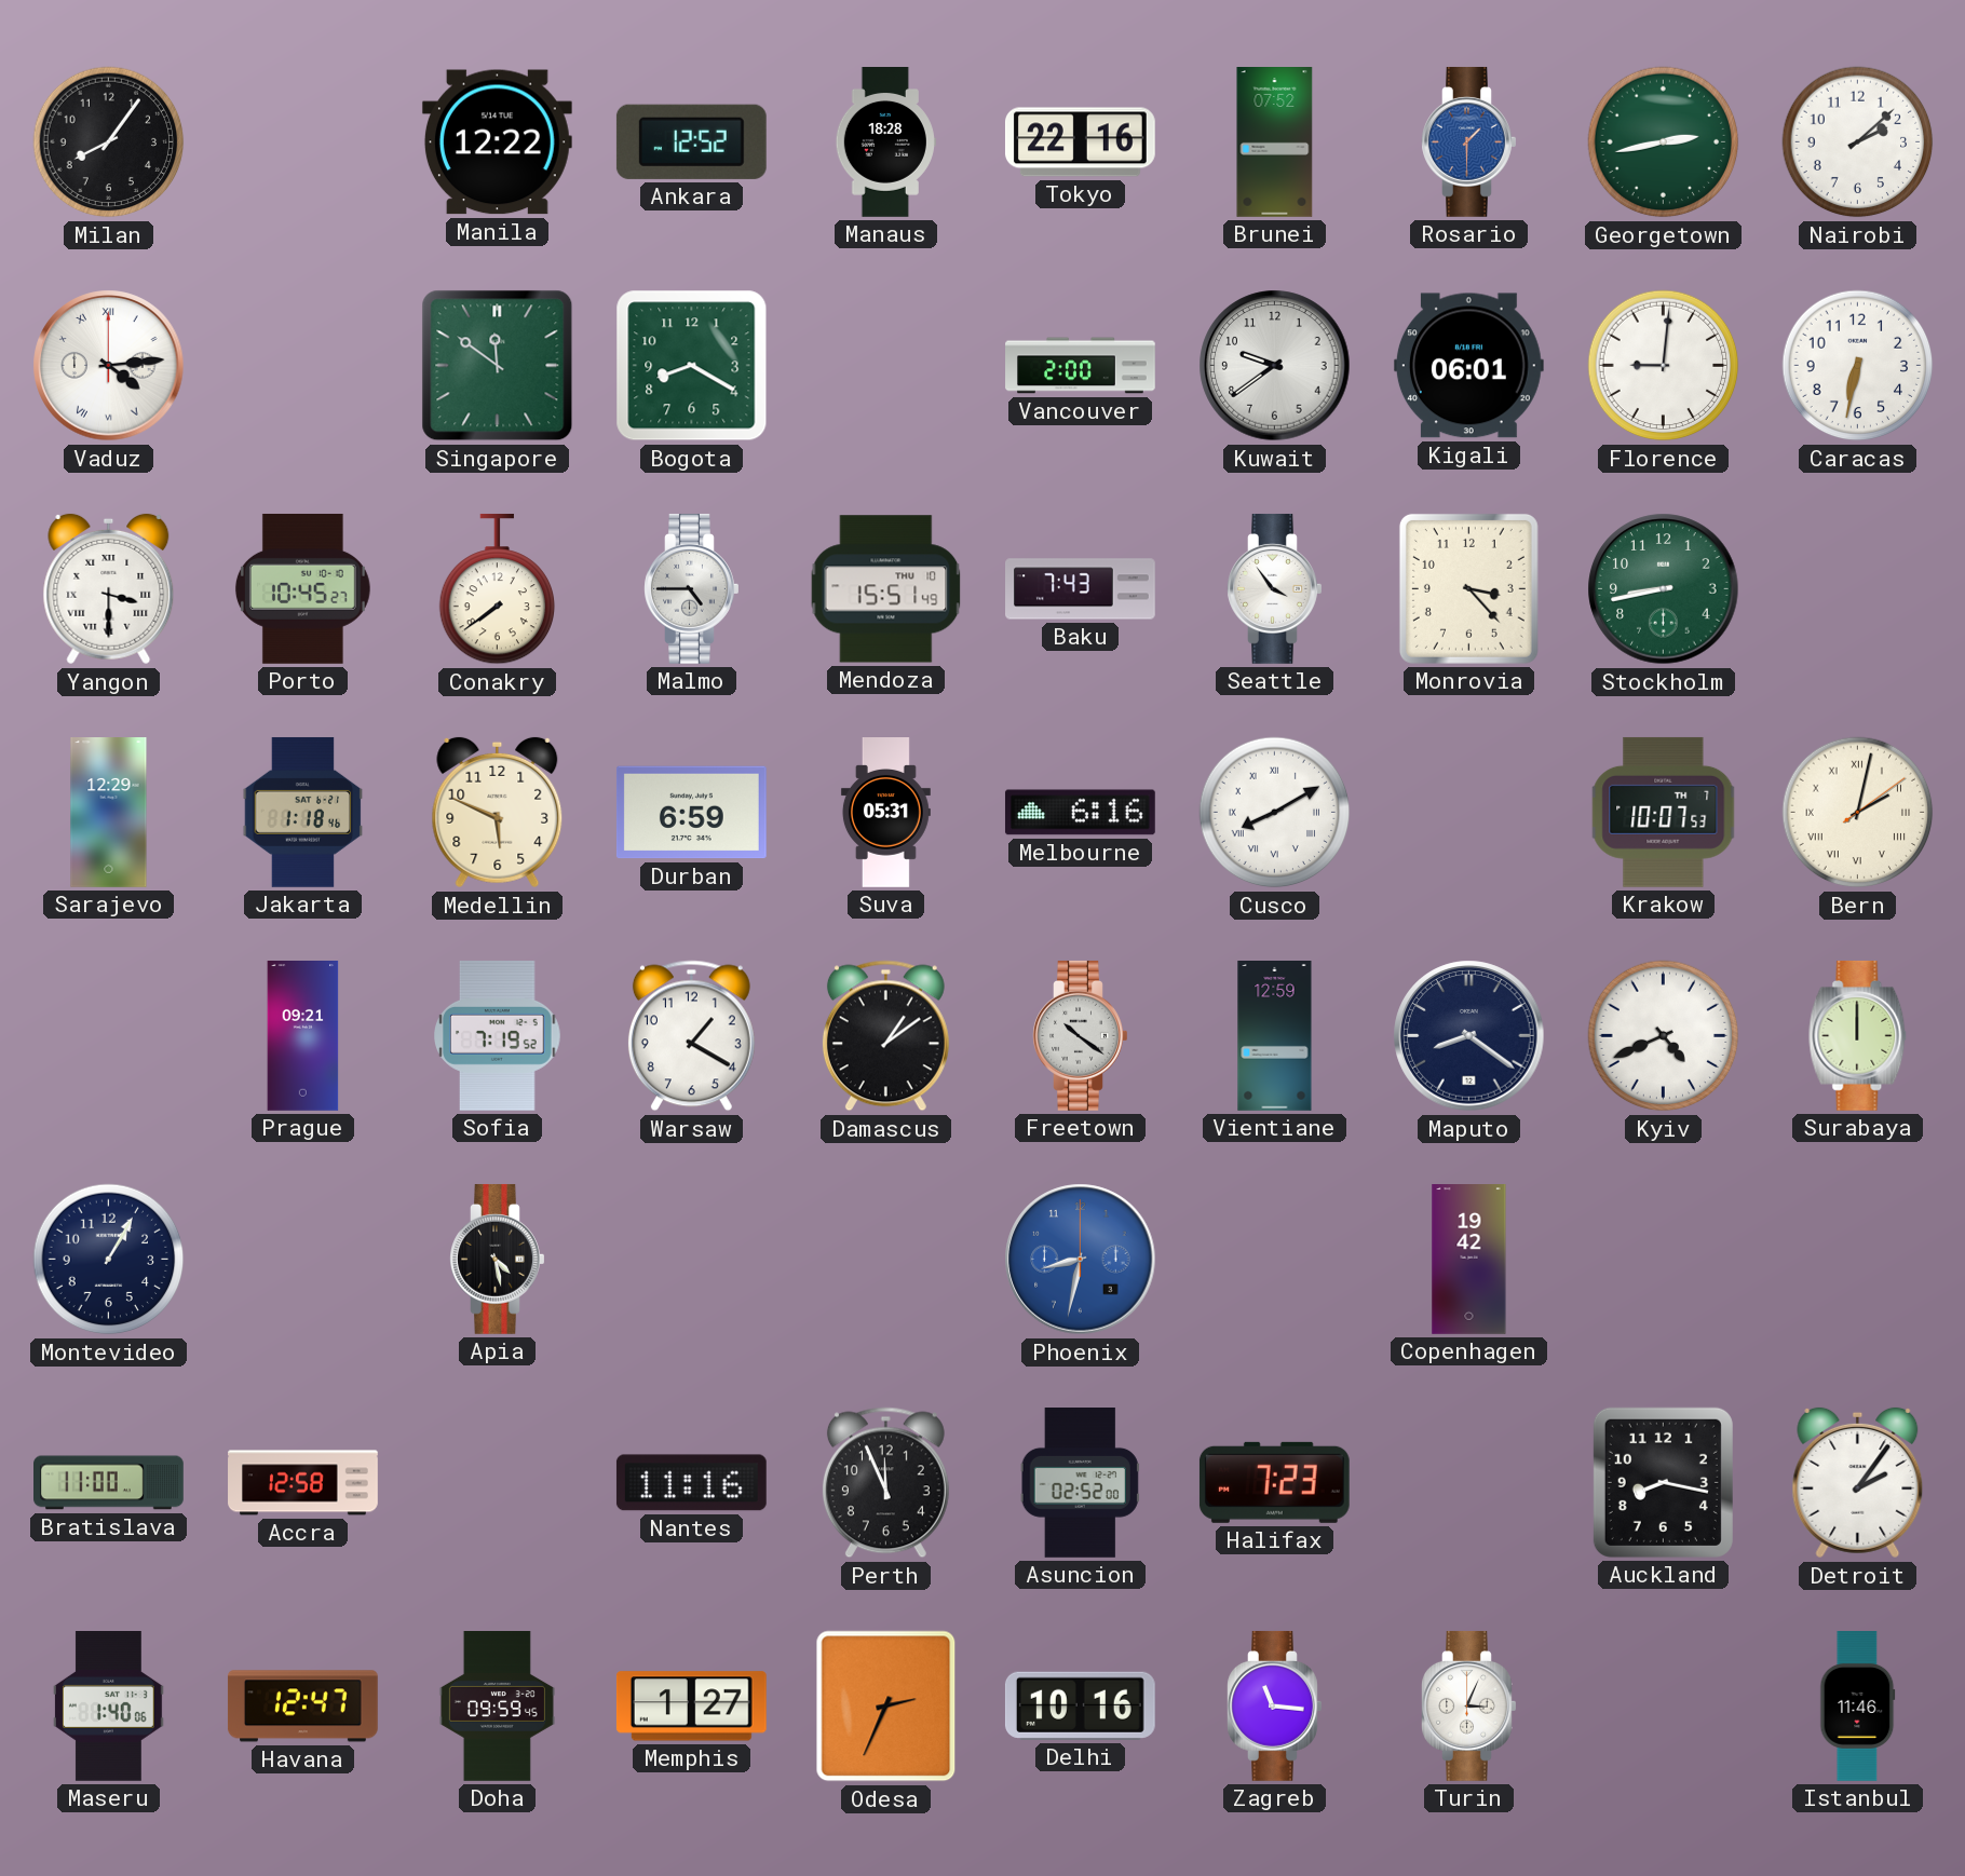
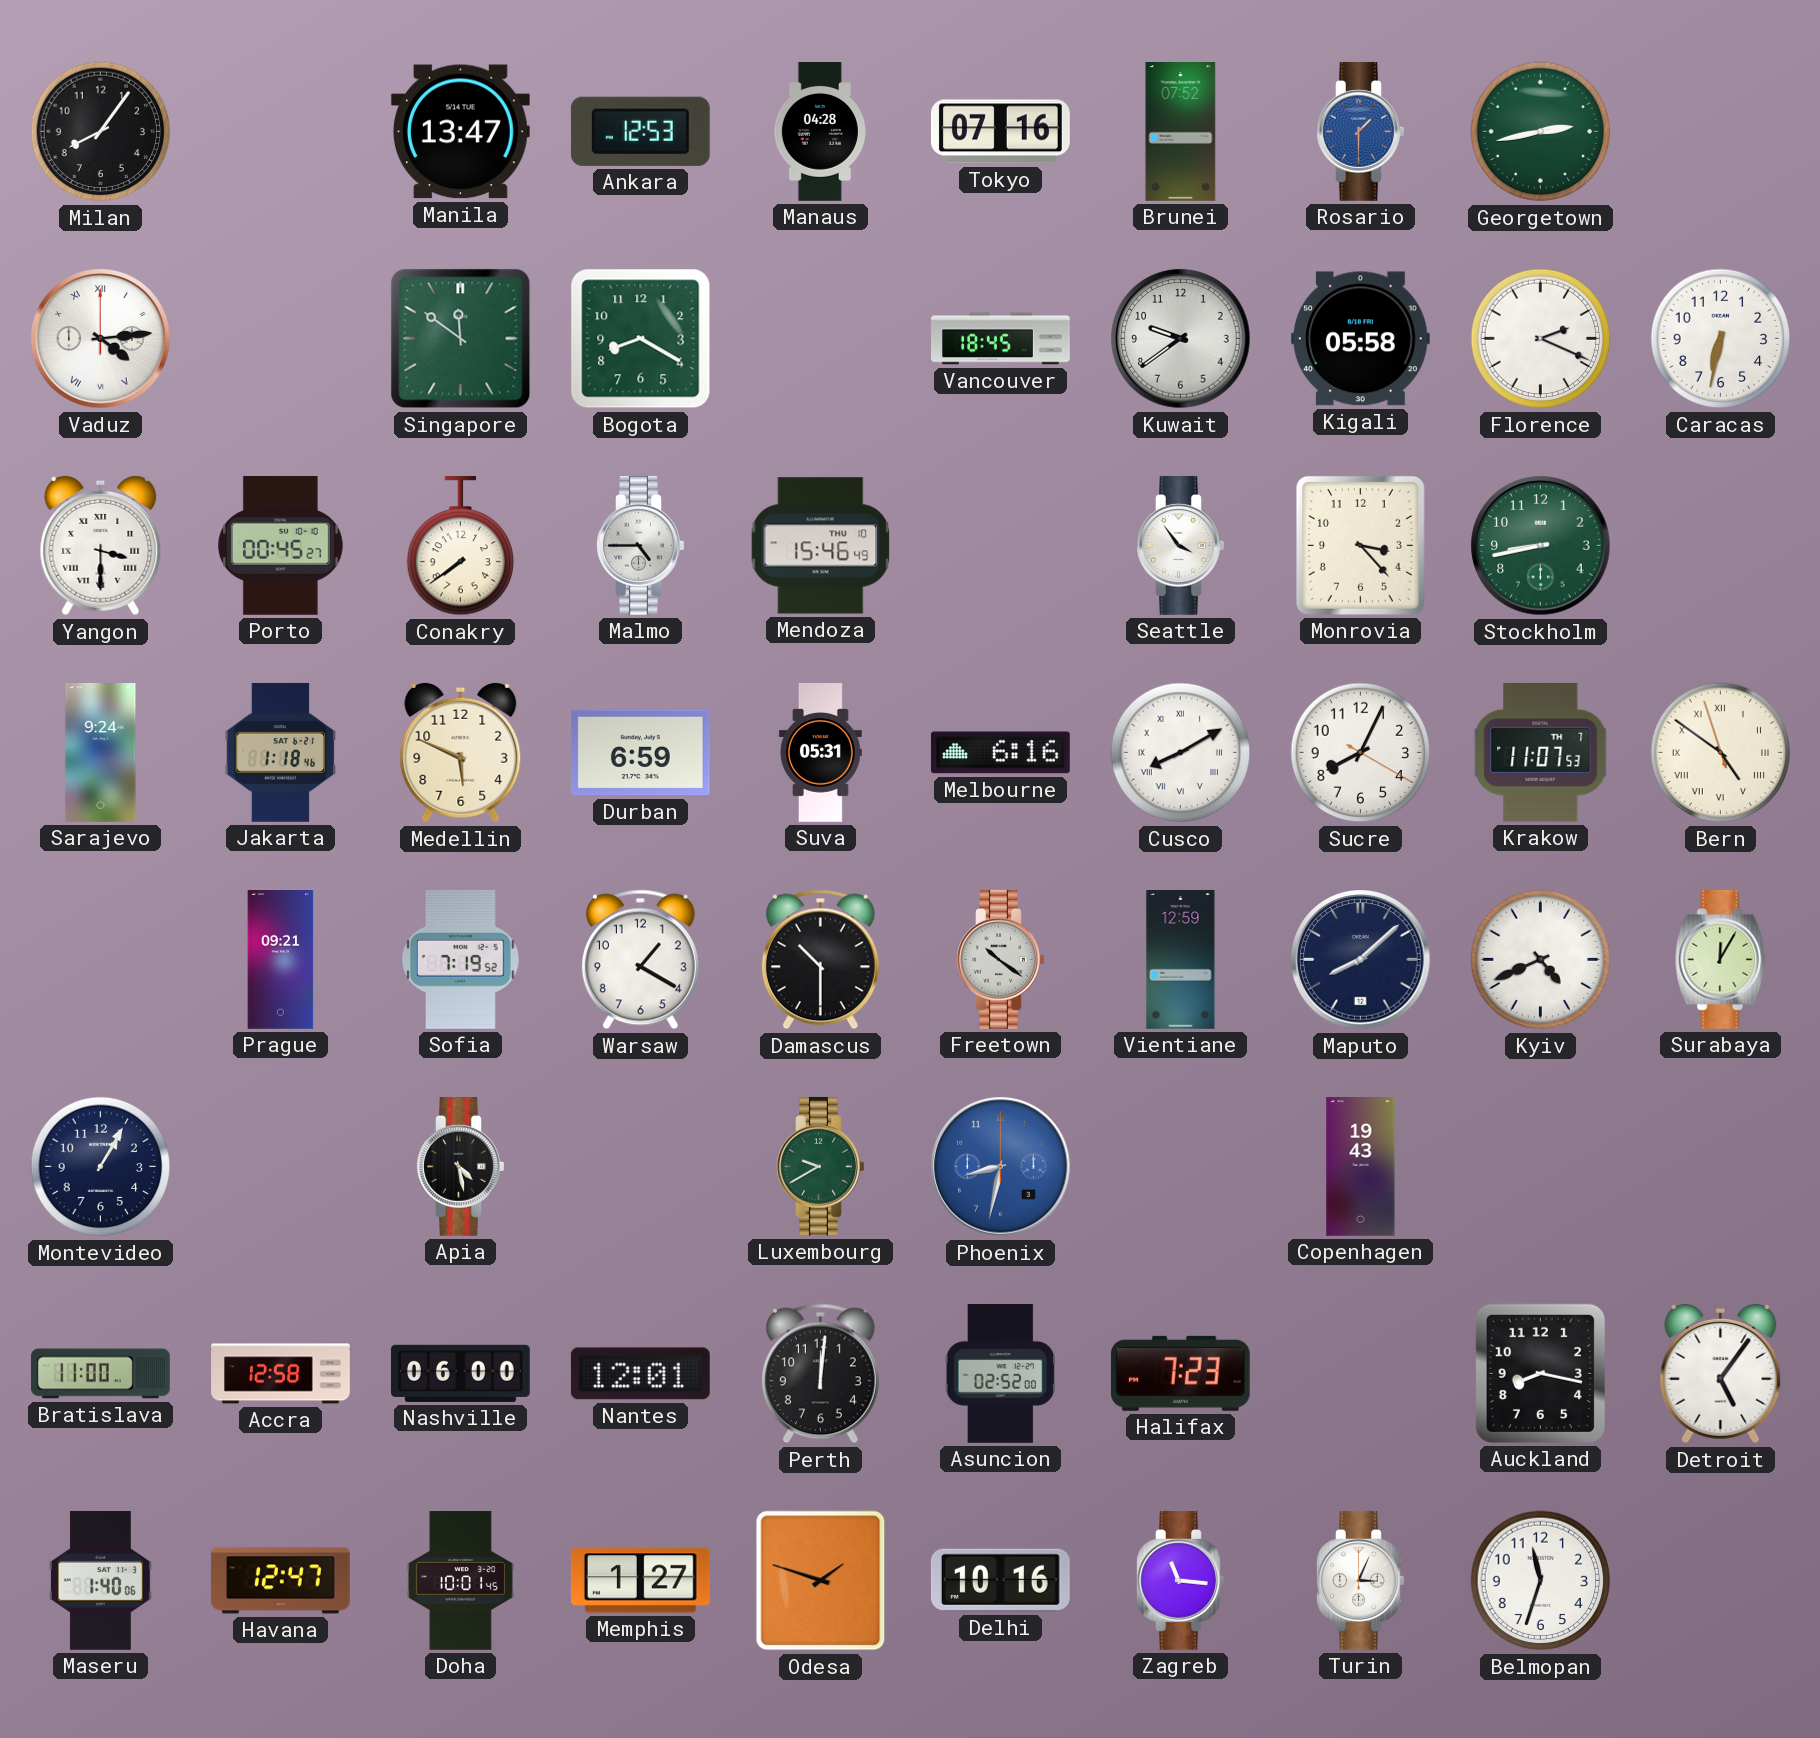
Manila: 12:22 -> 13:47 (460, 132)
Ankara: 12:52 -> 12:53 (640, 131)
Manaus: 18:28 -> 04:28 (820, 132)
Tokyo: 22:16 -> 07:16 (1000, 132)
Nairobi: 2:08 -> none (1858, 142)
Vancouver: 2:00 -> 18:45 (1001, 339)
Kigali: 06:01 -> 05:58 (1360, 339)
Florence: 9:01 -> 2:19 (1541, 339)
Porto: 10:45 -> 00:45 (280, 545)
Mendoza: 15:51 -> 15:46 (821, 546)
Baku: 7:43 -> none (1081, 589)
Sarajevo: 12:29 -> 9:24 (101, 753)
Sucre: none -> 8:04 (1361, 753)
Krakow: 10:07 -> 11:07 (1541, 752)
Bern: 2:02 -> 4:50 (1721, 753)
Damascus: 1:09 -> 10:30 (820, 960)
Maputo: 8:21 -> 8:08 (1361, 960)
Surabaya: 12:00 -> 12:05 (1721, 959)
Luxembourg: none -> 9:40 (821, 1166)
Copenhagen: 19:42 -> 19:43 (1361, 1167)
Nashville: none -> 06:00 (460, 1373)
Nantes: 11:16 -> 12:01 (640, 1374)
Perth: 11:56 -> 12:01 (820, 1374)
Detroit: 2:06 -> 5:06 (1721, 1374)
Doha: 09:59 -> 10:01 (460, 1581)
Odesa: 2:34 -> 1:48 (821, 1581)
Belmopan: none -> 11:33 (1541, 1581)
Istanbul: 11:46 -> none (1858, 1707)
